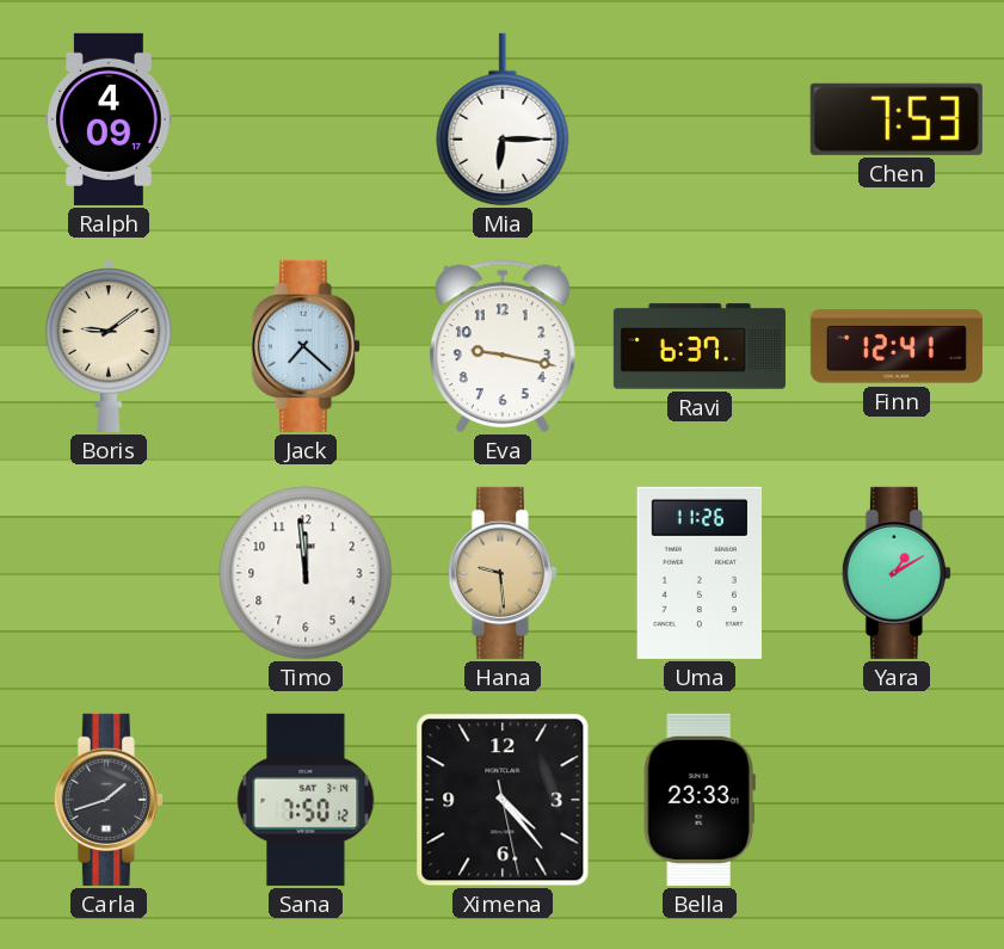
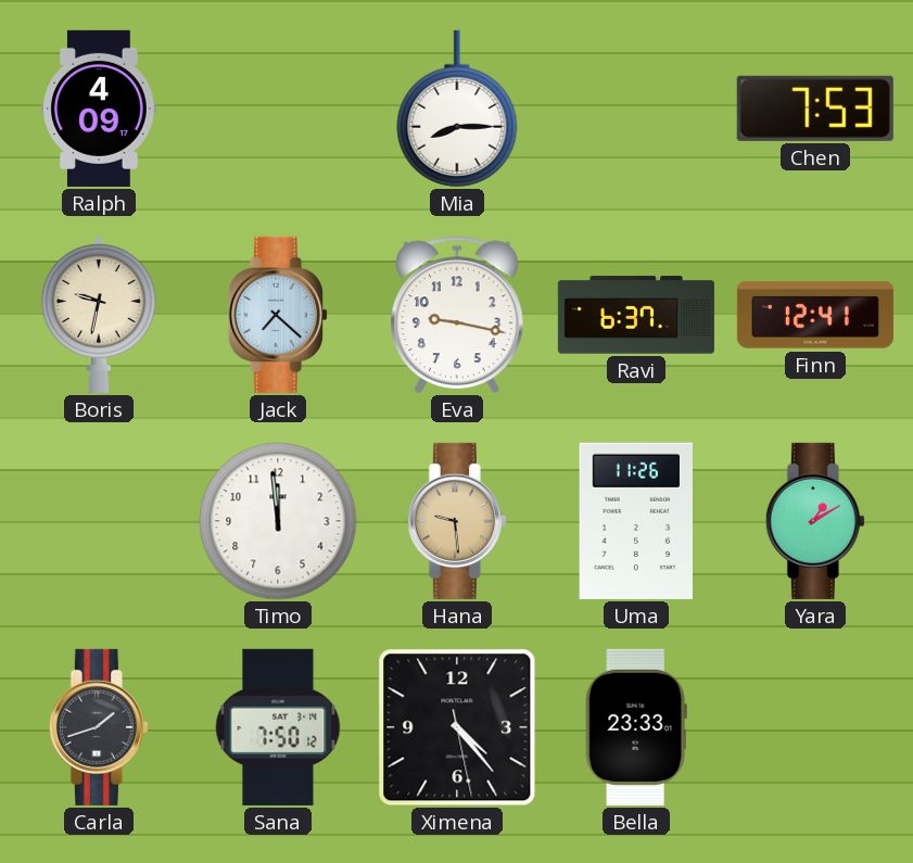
Mia: 6:15 -> 8:15 (457, 109)
Boris: 9:09 -> 9:32 (99, 315)
